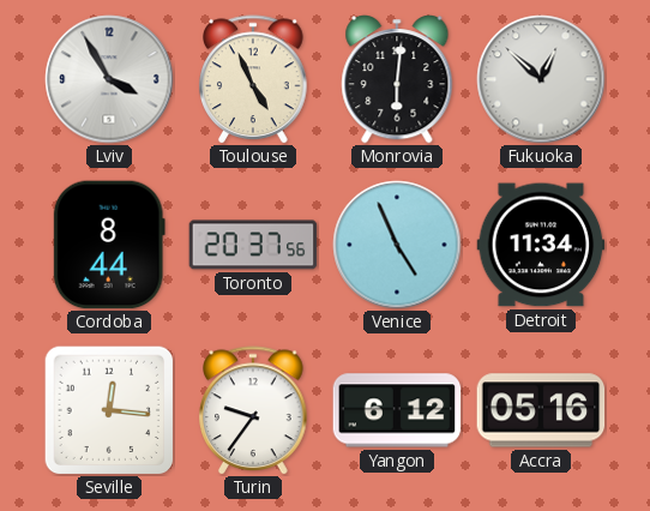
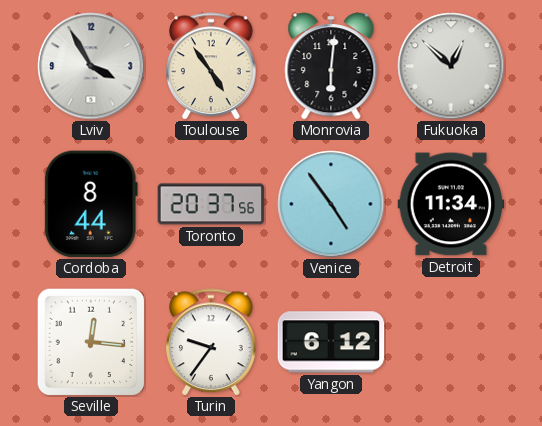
Toulouse: 4:56 -> 4:54 (211, 66)
Venice: 4:56 -> 4:54 (331, 204)
Accra: 05:16 -> none (541, 410)
